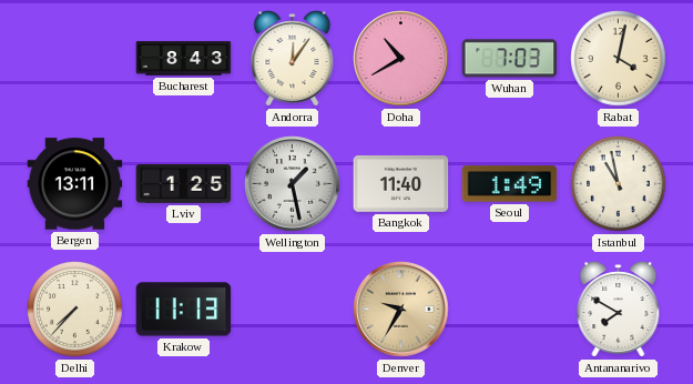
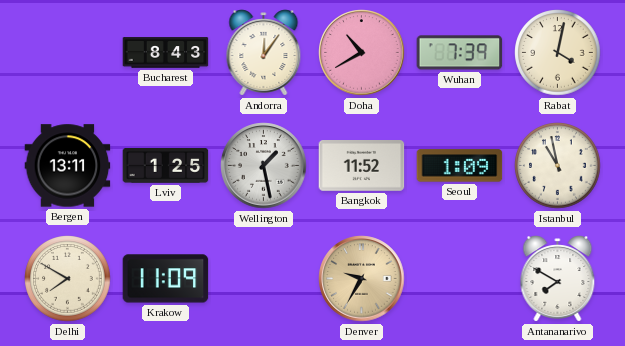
Wuhan: 7:03 -> 7:39 (460, 53)
Bangkok: 11:40 -> 11:52 (362, 166)
Seoul: 1:49 -> 1:09 (460, 166)
Delhi: 7:37 -> 7:50 (68, 279)
Krakow: 11:13 -> 11:09 (166, 279)
